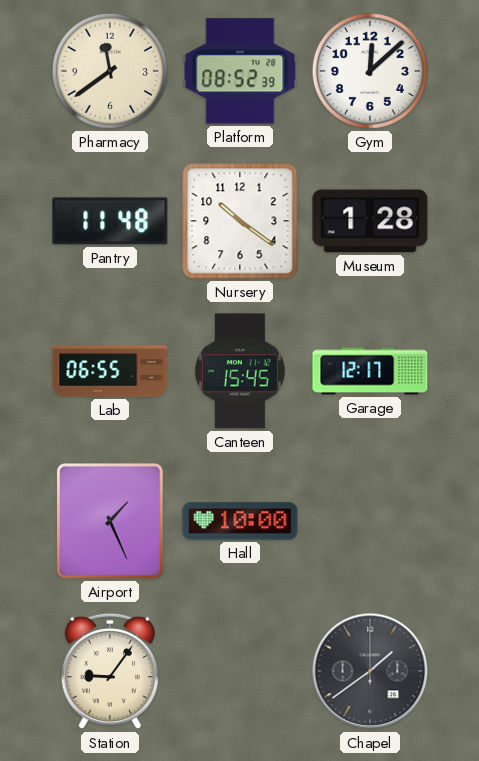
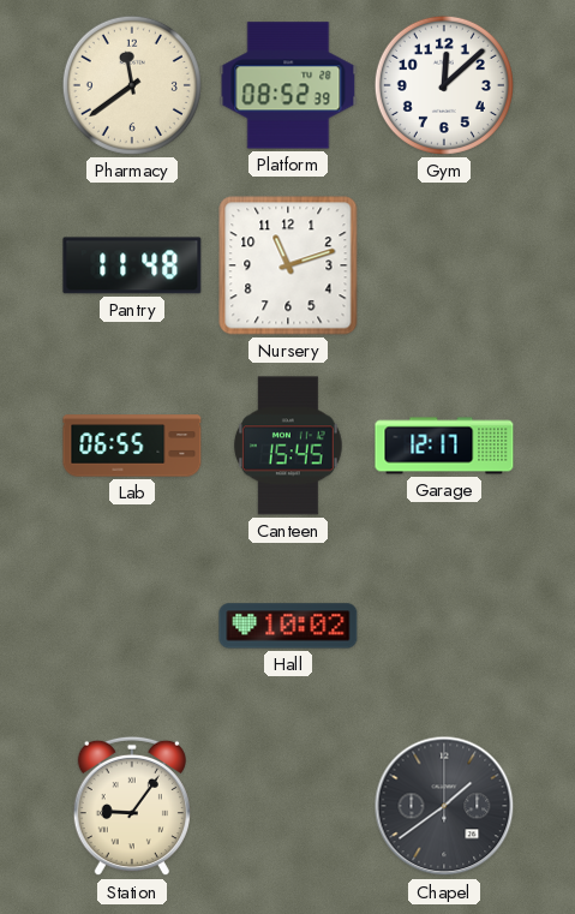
Nursery: 10:21 -> 11:12 (288, 265)
Museum: 1:28 -> none (370, 221)
Airport: 1:26 -> none (111, 522)
Hall: 10:00 -> 10:02 (288, 626)
